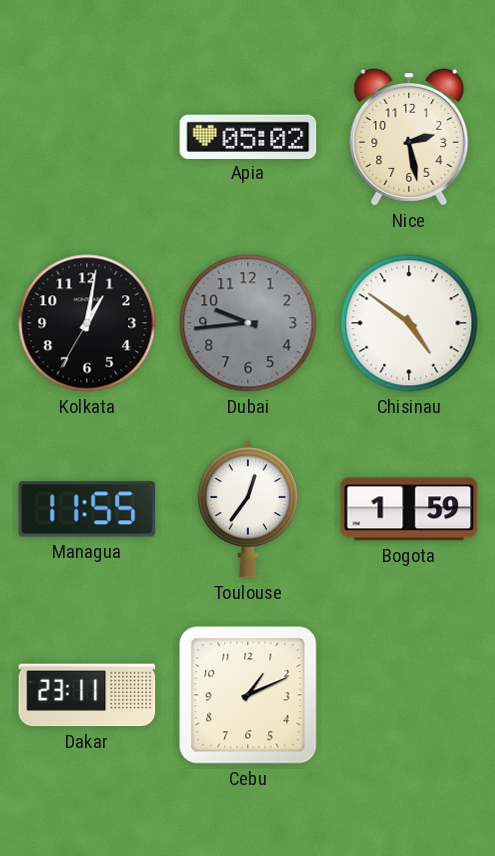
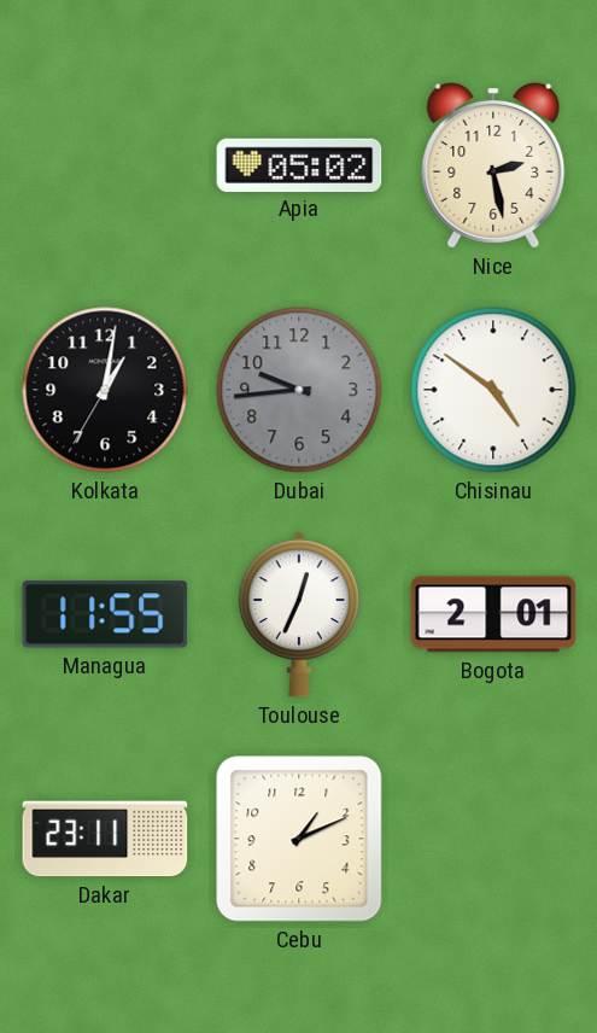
Toulouse: 12:36 -> 12:34 (299, 614)
Bogota: 1:59 -> 2:01 (493, 614)
